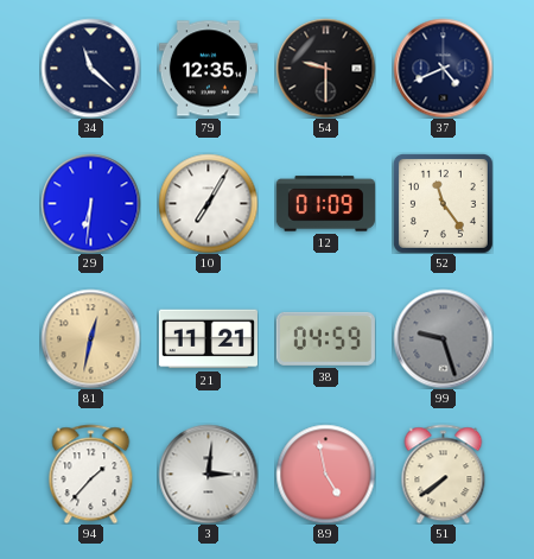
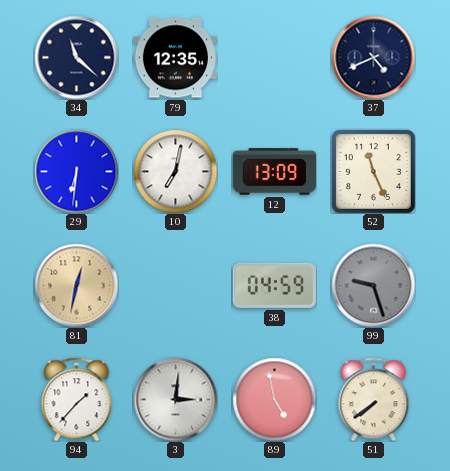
54: 9:30 -> none (325, 68)
10: 7:05 -> 7:02 (175, 171)
12: 01:09 -> 13:09 (274, 172)
52: 11:24 -> 11:26 (373, 171)
21: 11:21 -> none (208, 339)
